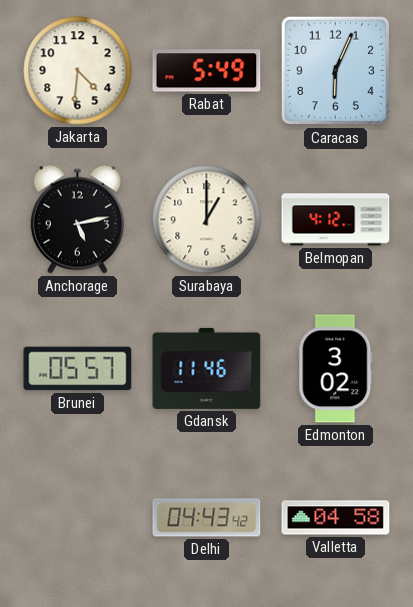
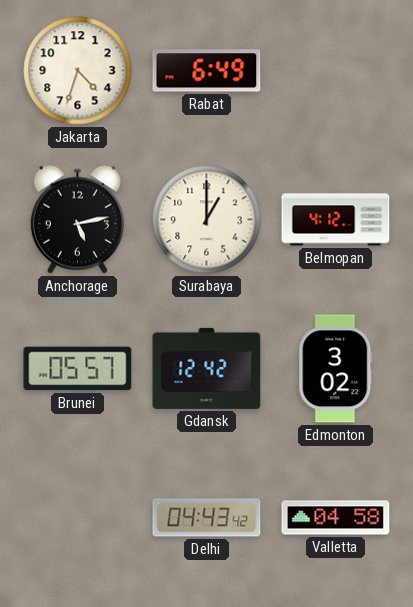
Jakarta: 4:31 -> 4:33 (78, 71)
Rabat: 5:49 -> 6:49 (207, 71)
Caracas: 6:04 -> none (336, 71)
Gdansk: 11:46 -> 12:42 (207, 368)
